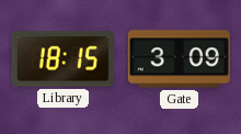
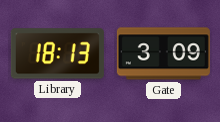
Library: 18:15 -> 18:13 (57, 54)
